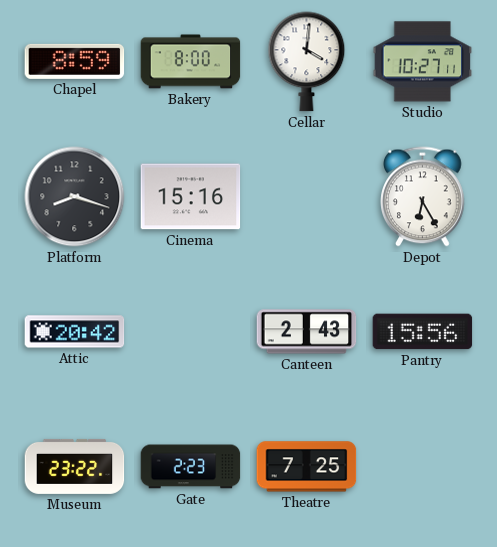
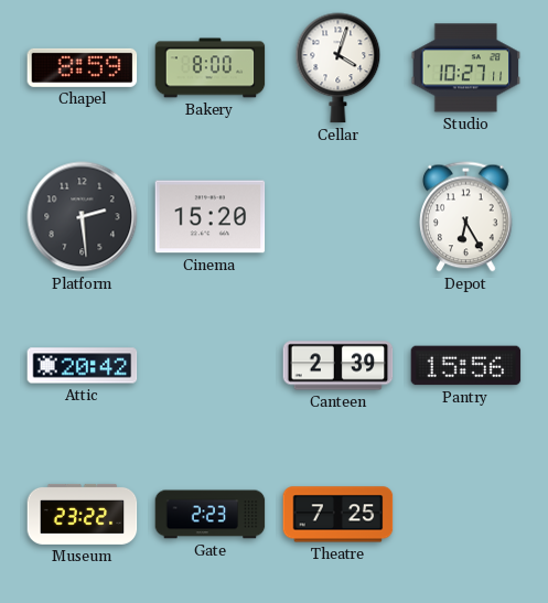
Cellar: 4:01 -> 4:03 (339, 68)
Platform: 8:18 -> 2:29 (83, 217)
Cinema: 15:16 -> 15:20 (211, 217)
Canteen: 2:43 -> 2:39 (339, 366)
